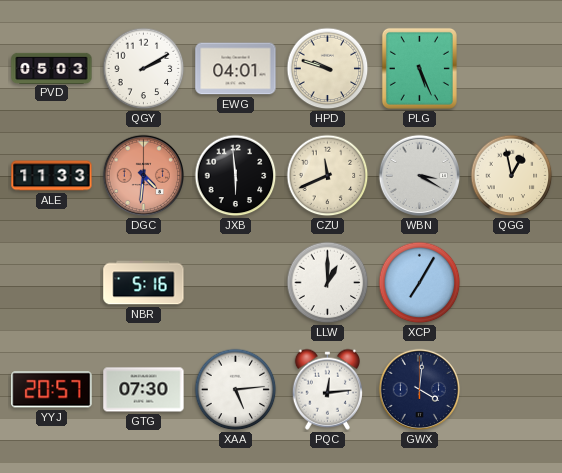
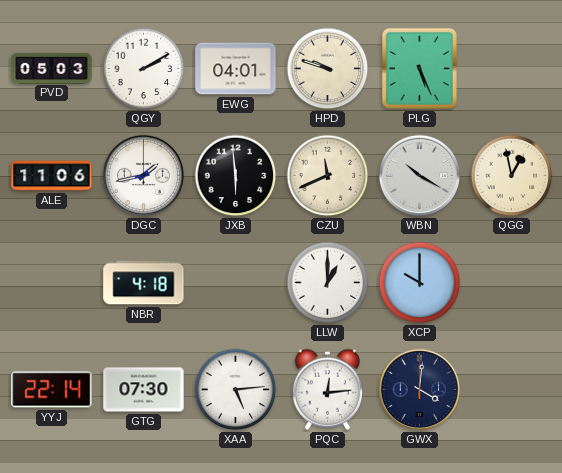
ALE: 11:33 -> 11:06 (52, 176)
DGC: 4:31 -> 1:43 (144, 176)
DGC dial: salmon -> white (144, 176)
WBN: 3:20 -> 10:20 (420, 176)
NBR: 5:16 -> 4:18 (144, 283)
XCP: 7:05 -> 10:00 (420, 283)
YYJ: 20:57 -> 22:14 (52, 390)
